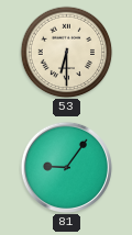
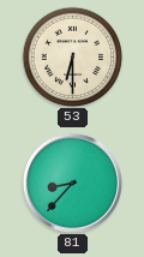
81: 9:06 -> 8:37 (72, 183)
